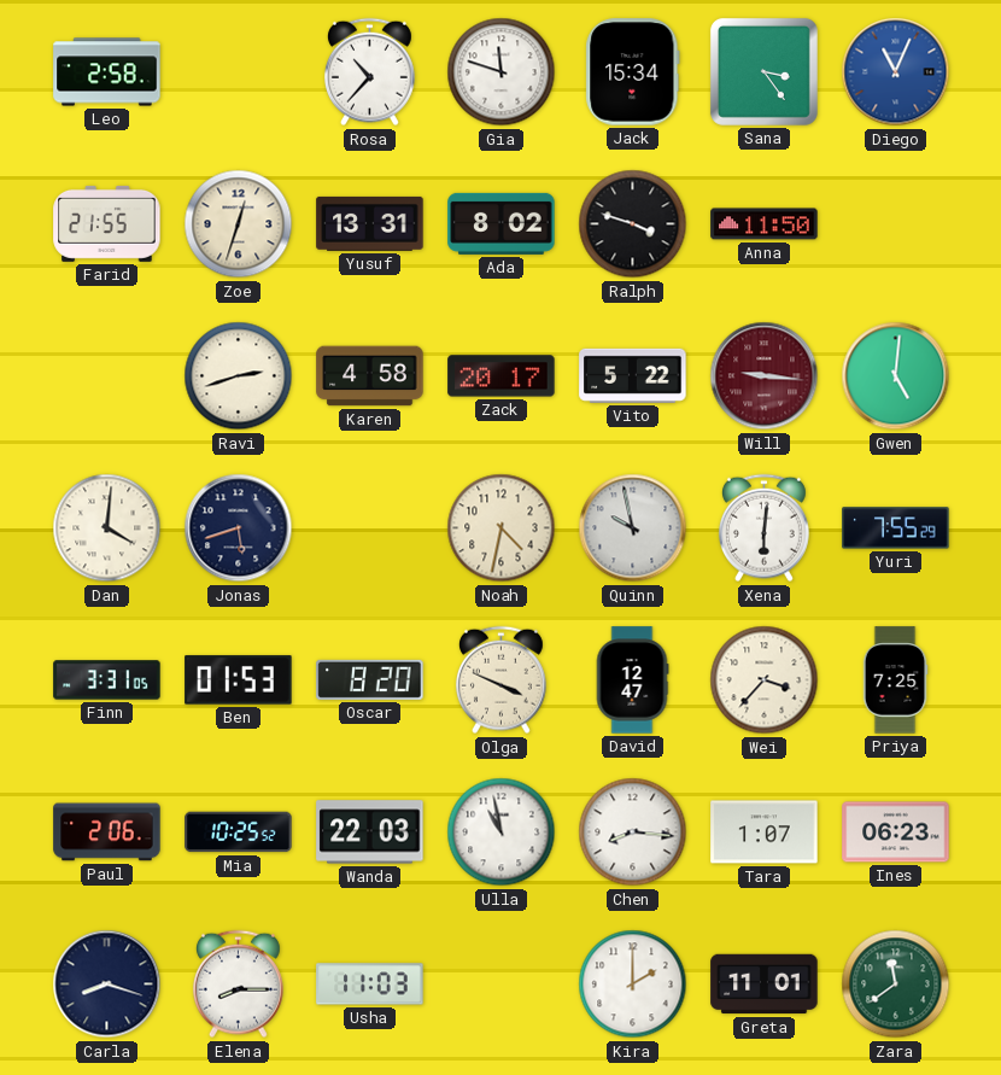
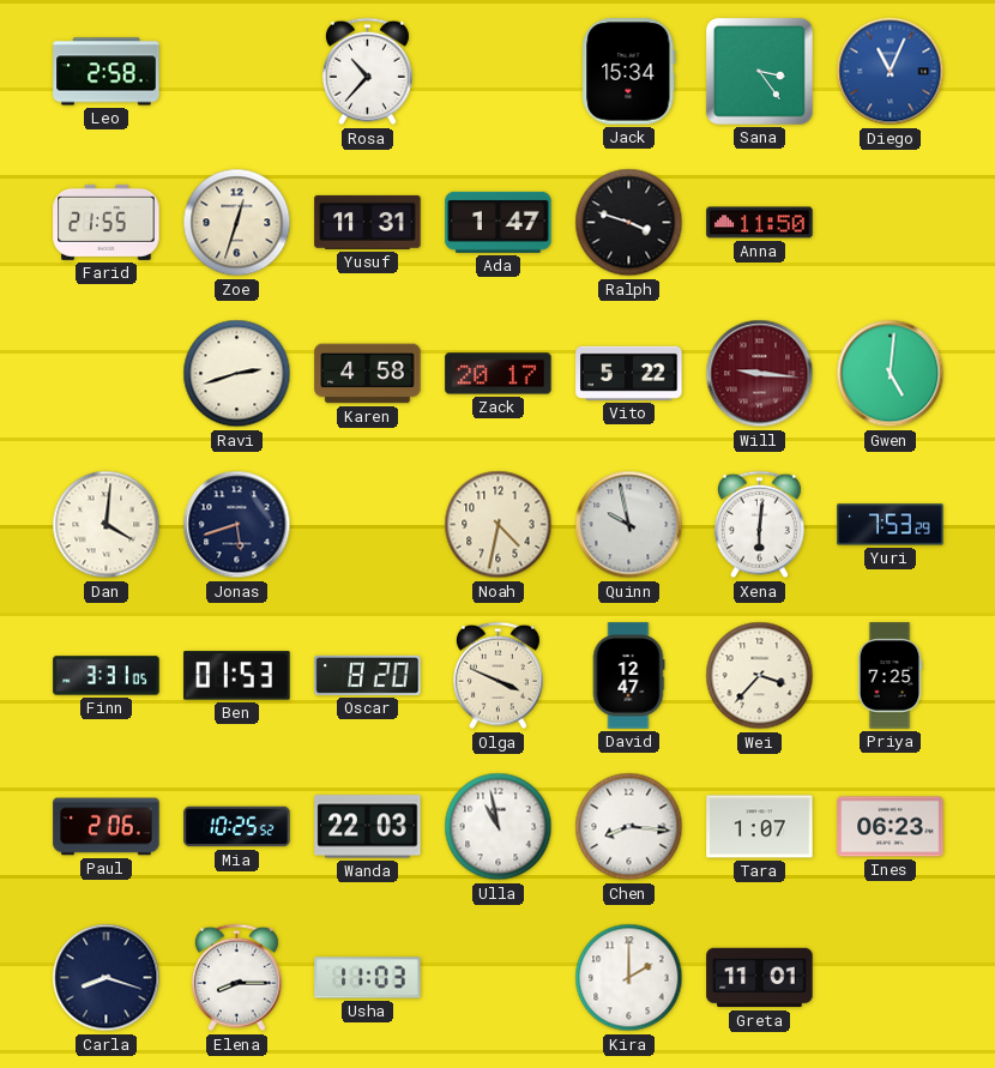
Gia: 11:48 -> none (502, 72)
Yusuf: 13:31 -> 11:31 (368, 222)
Ada: 8:02 -> 1:47 (499, 222)
Yuri: 7:55 -> 7:53 (891, 525)
Zara: 11:39 -> none (896, 985)
